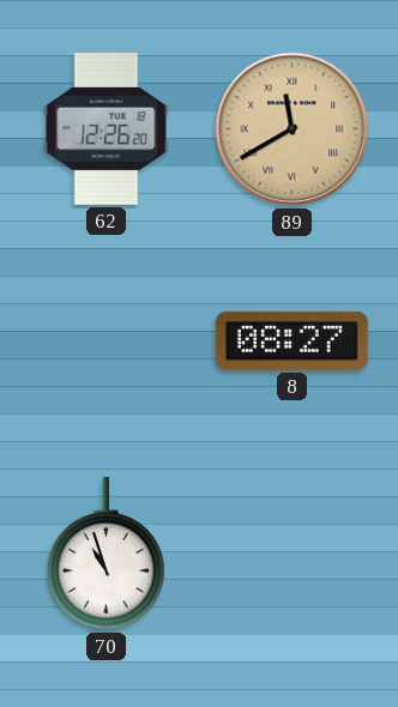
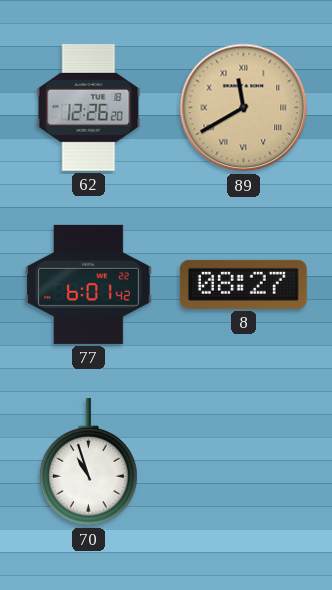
77: none -> 6:01 (89, 284)
